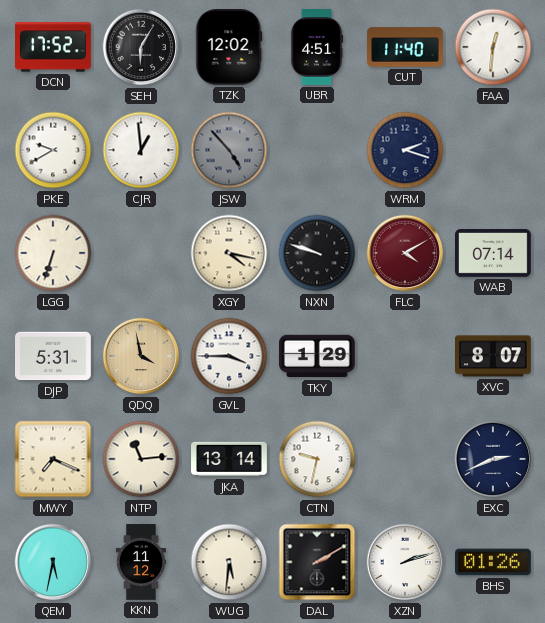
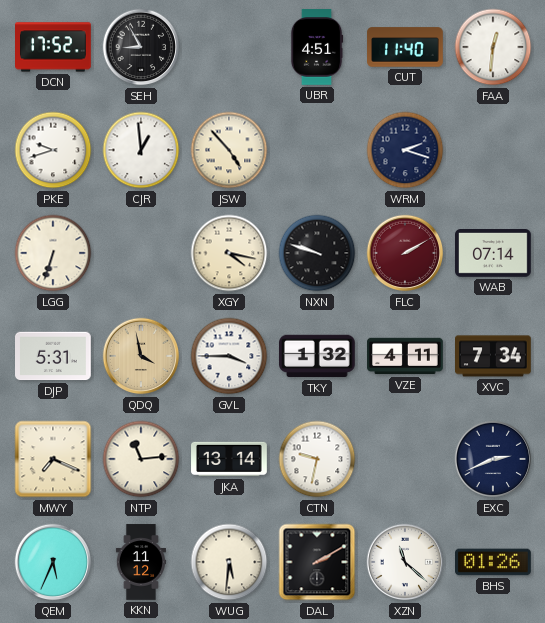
SEH: 6:05 -> 8:55 (141, 47)
TZK: 12:02 -> none (229, 48)
PKE: 9:40 -> 9:42 (53, 150)
JSW dial: grey -> cream (229, 150)
FLC: 4:10 -> 2:10 (405, 253)
TKY: 1:29 -> 1:32 (318, 356)
VZE: none -> 4:11 (405, 356)
XVC: 8:07 -> 7:34 (494, 356)
QEM: 5:32 -> 5:34 (53, 562)
XZN: 2:12 -> 11:22 (405, 562)
